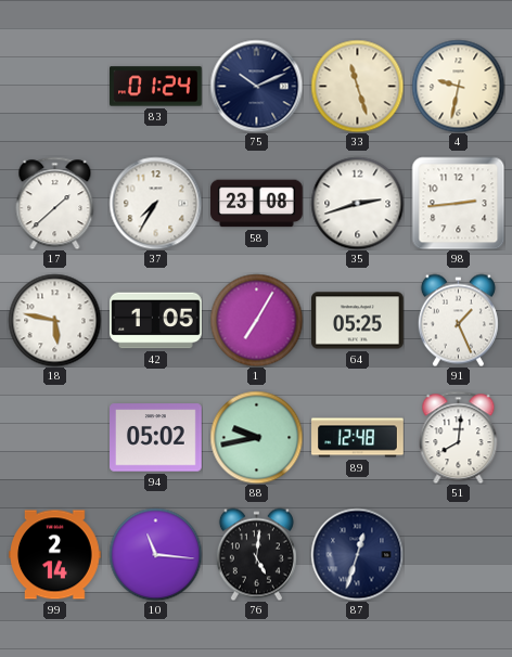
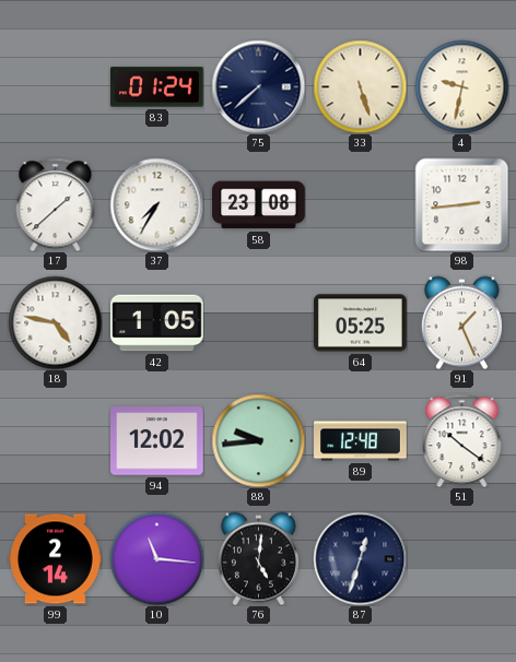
75: 10:11 -> 7:38 (258, 86)
33: 11:27 -> 5:27 (360, 86)
35: 2:42 -> none (357, 203)
18: 5:47 -> 4:47 (55, 322)
1: 7:05 -> none (256, 320)
94: 05:02 -> 12:02 (157, 441)
88: 9:43 -> 9:44 (258, 440)
51: 8:01 -> 10:21 (462, 440)
